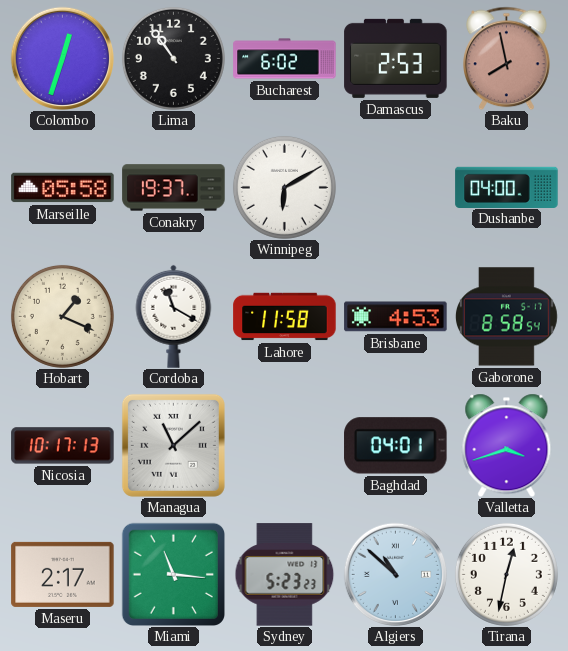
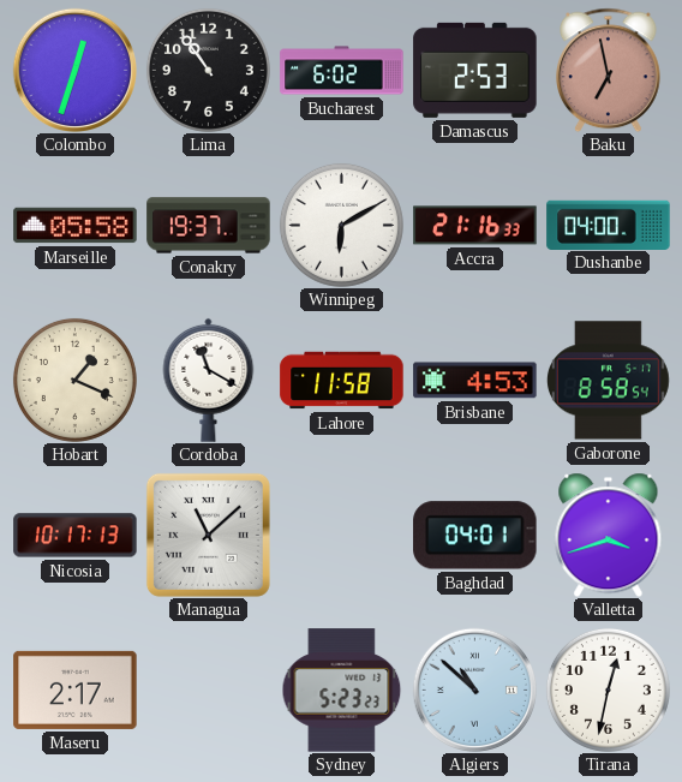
Baku: 7:58 -> 6:58 (609, 70)
Accra: none -> 21:16 (475, 226)
Miami: 11:16 -> none (173, 574)
